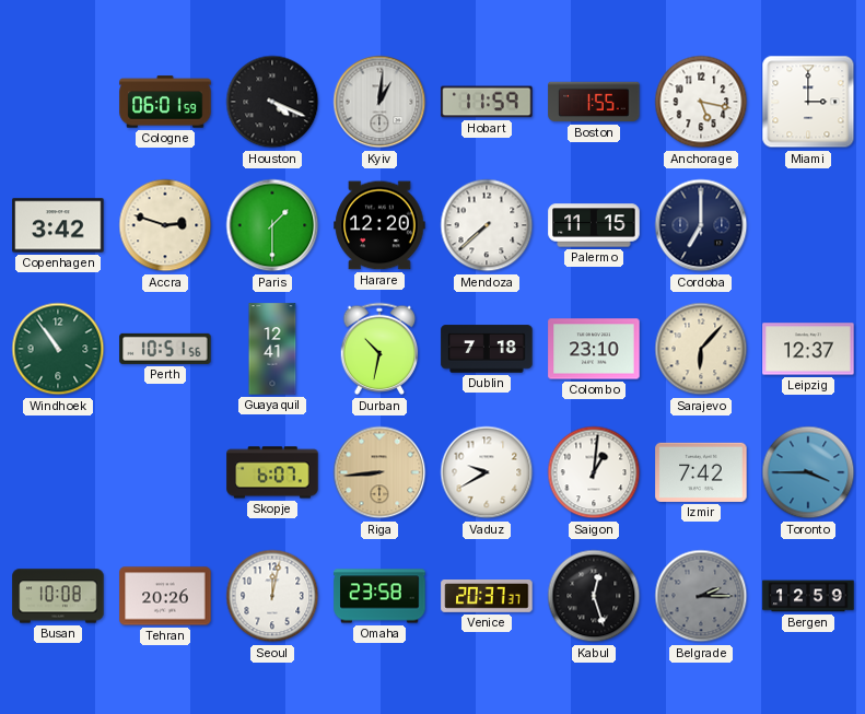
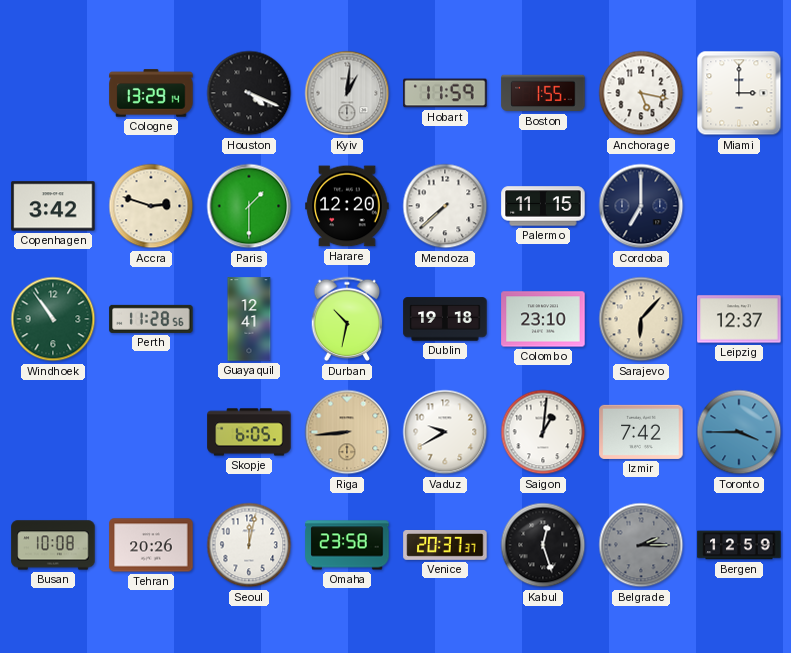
Cologne: 06:01 -> 13:29 (151, 93)
Perth: 10:51 -> 11:28 (151, 319)
Dublin: 7:18 -> 19:18 (445, 319)
Skopje: 6:07 -> 6:05 (249, 432)
